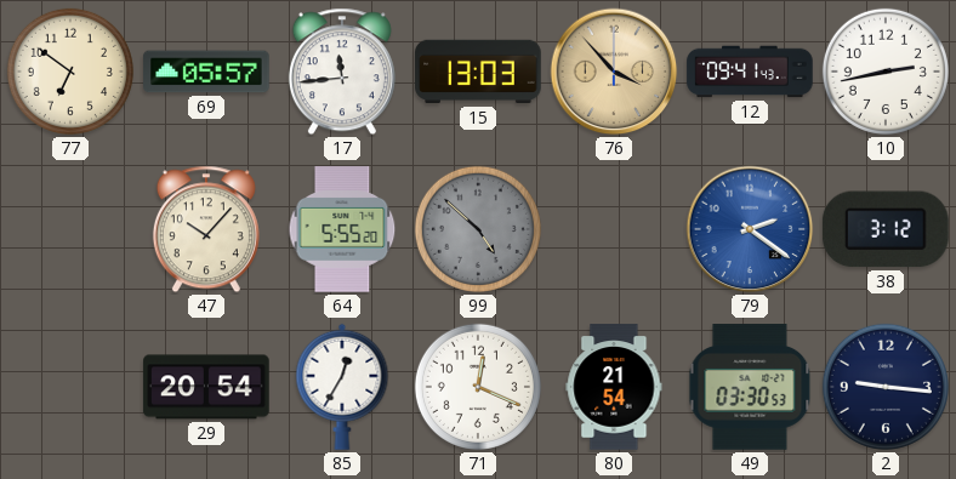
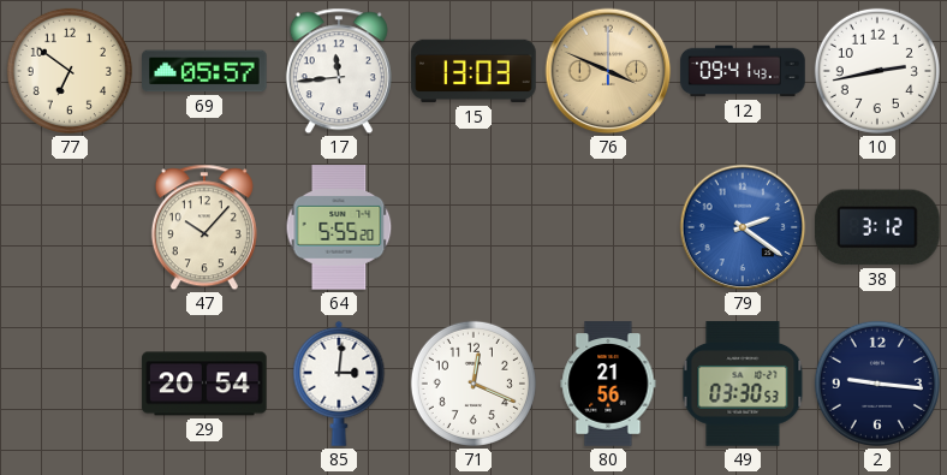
76: 3:53 -> 3:49 (608, 71)
99: 4:52 -> none (478, 229)
85: 12:35 -> 3:01 (339, 384)
80: 21:54 -> 21:56 (608, 384)
